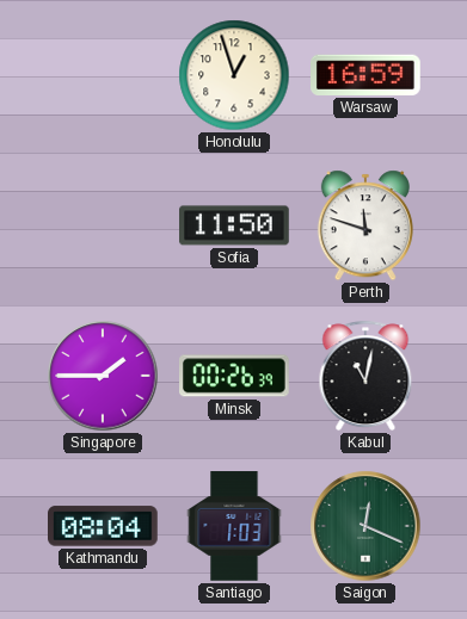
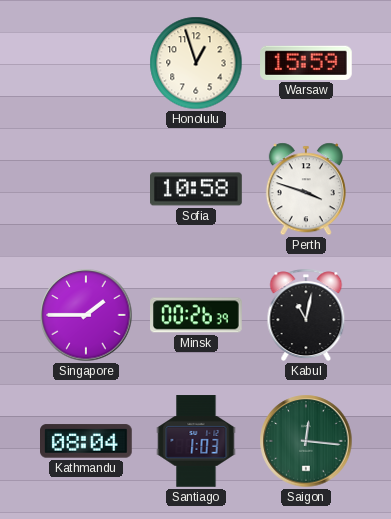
Warsaw: 16:59 -> 15:59 (307, 63)
Sofia: 11:50 -> 10:58 (196, 189)
Perth: 11:48 -> 3:48 (306, 189)
Saigon: 12:19 -> 12:16 (306, 441)
